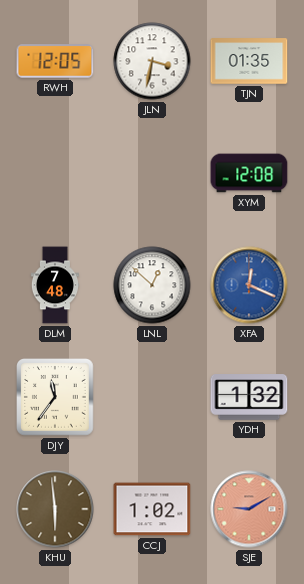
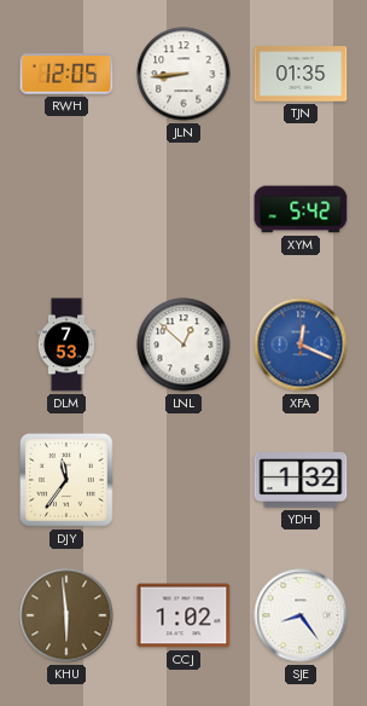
JLN: 3:32 -> 8:44 (183, 74)
XYM: 12:08 -> 5:42 (301, 209)
DLM: 7:48 -> 7:53 (65, 345)
SJE: 9:10 -> 8:24 (301, 615)
SJE dial: salmon -> white (301, 615)
